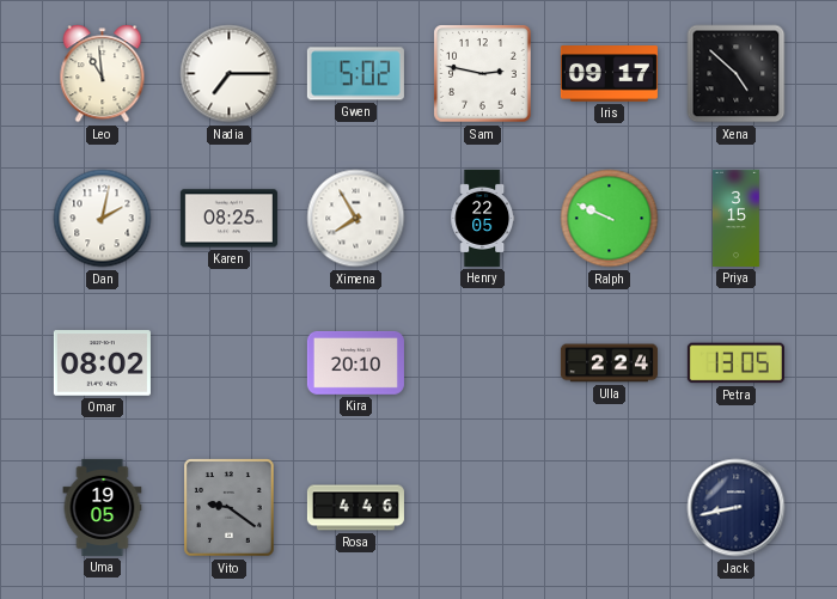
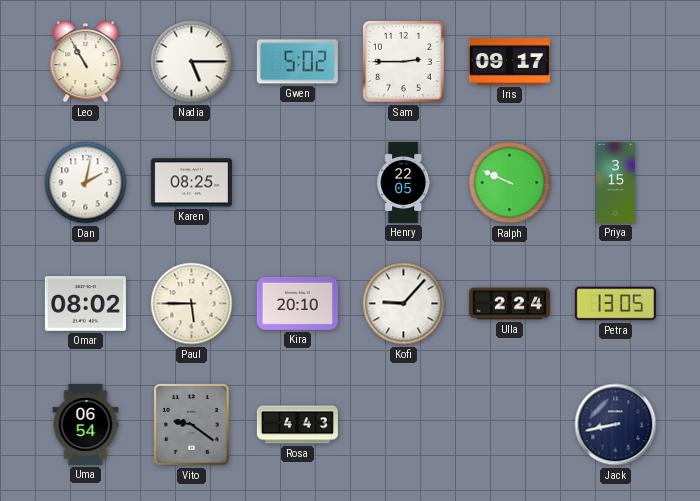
Leo: 10:59 -> 10:55 (86, 62)
Nadia: 7:15 -> 5:15 (192, 62)
Sam: 2:47 -> 2:45 (404, 62)
Xena: 4:52 -> none (737, 74)
Ximena: 7:55 -> none (356, 219)
Paul: none -> 5:45 (192, 304)
Kofi: none -> 9:07 (404, 304)
Uma: 19:05 -> 06:54 (86, 424)
Rosa: 4:46 -> 4:43 (297, 425)
